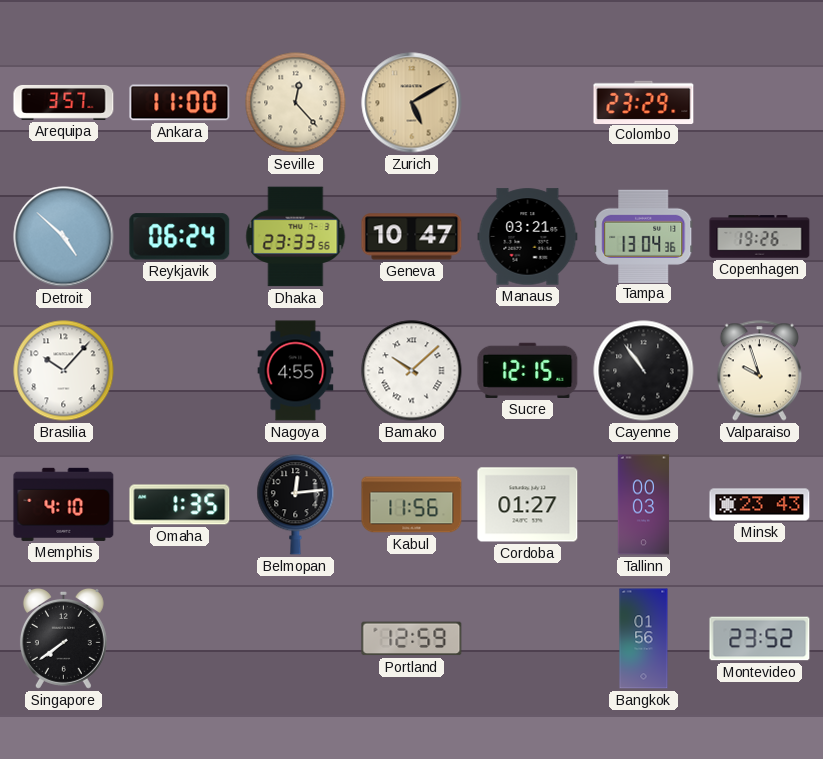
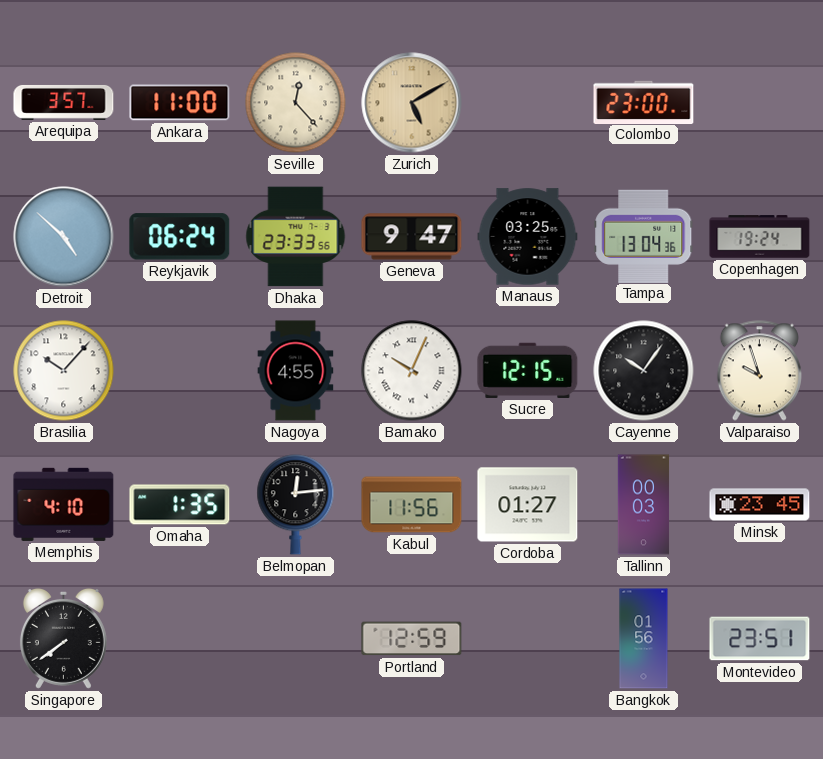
Colombo: 23:29 -> 23:00 (644, 102)
Geneva: 10:47 -> 9:47 (412, 237)
Manaus: 03:21 -> 03:25 (528, 237)
Copenhagen: 19:26 -> 19:24 (760, 237)
Bamako: 10:08 -> 10:04 (412, 371)
Cayenne: 10:54 -> 10:06 (644, 371)
Minsk: 23:43 -> 23:45 (760, 505)
Montevideo: 23:52 -> 23:51 (760, 639)
